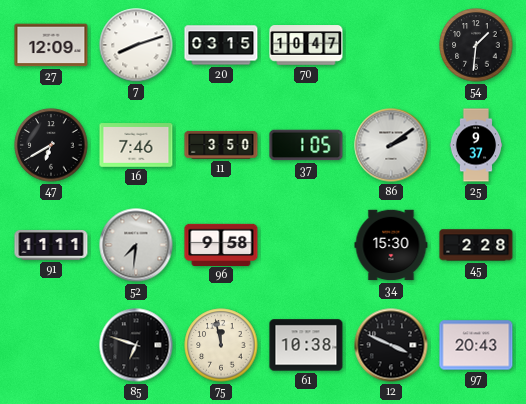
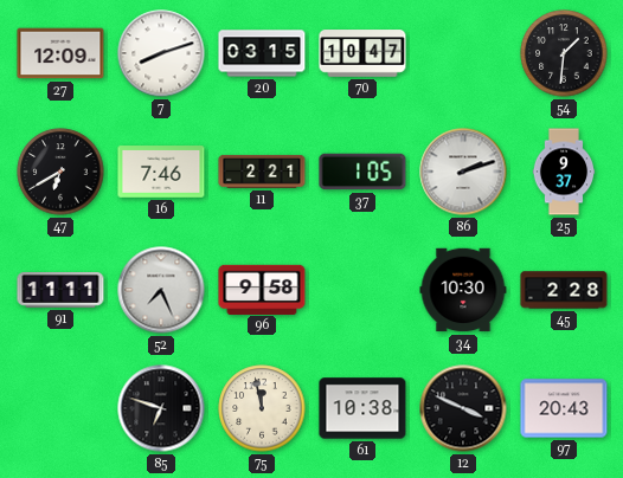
11: 3:50 -> 2:21 (262, 172)
86: 2:09 -> 2:12 (463, 172)
52: 7:31 -> 7:26 (161, 290)
34: 15:30 -> 10:30 (463, 290)
